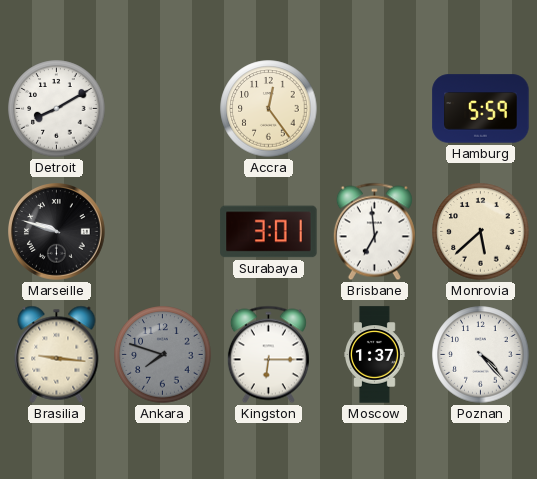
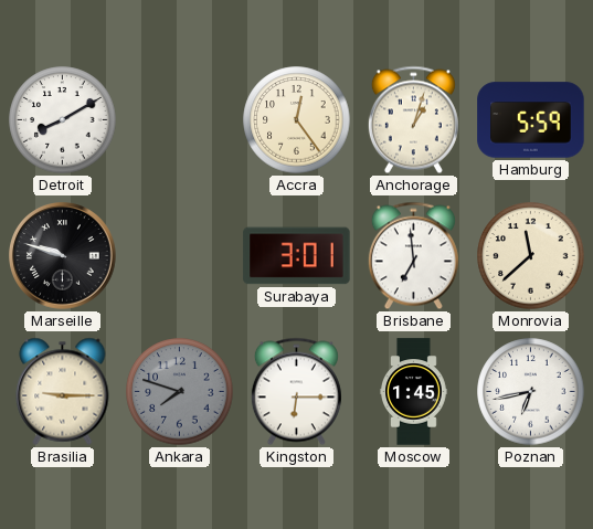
Anchorage: none -> 1:03 (413, 120)
Monrovia: 5:38 -> 11:38 (531, 256)
Brasilia: 9:16 -> 9:15 (63, 391)
Moscow: 1:37 -> 1:45 (414, 392)
Poznan: 4:23 -> 6:43 (531, 392)
